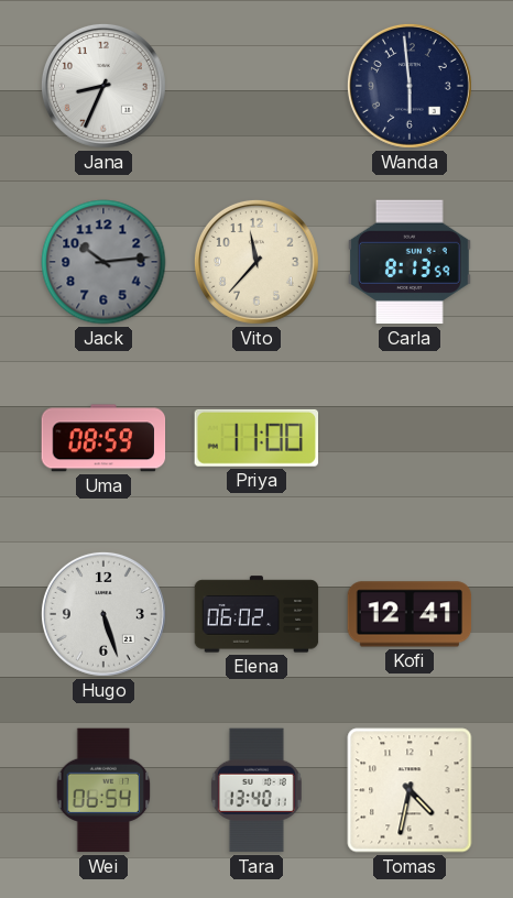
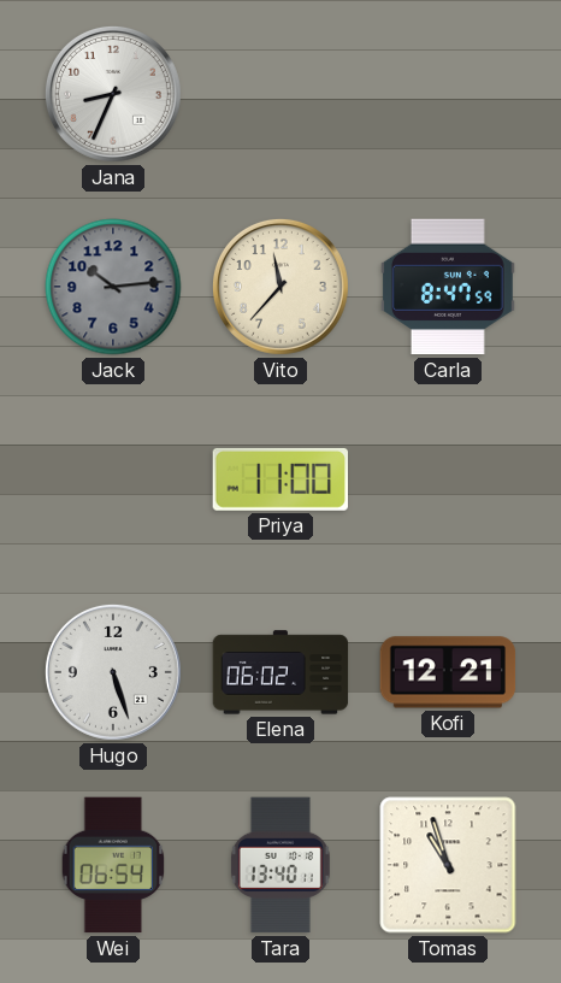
Wanda: 5:59 -> none (410, 86)
Carla: 8:13 -> 8:47 (448, 287)
Uma: 08:59 -> none (103, 438)
Kofi: 12:41 -> 12:21 (448, 672)
Tomas: 4:32 -> 10:57 (448, 865)
